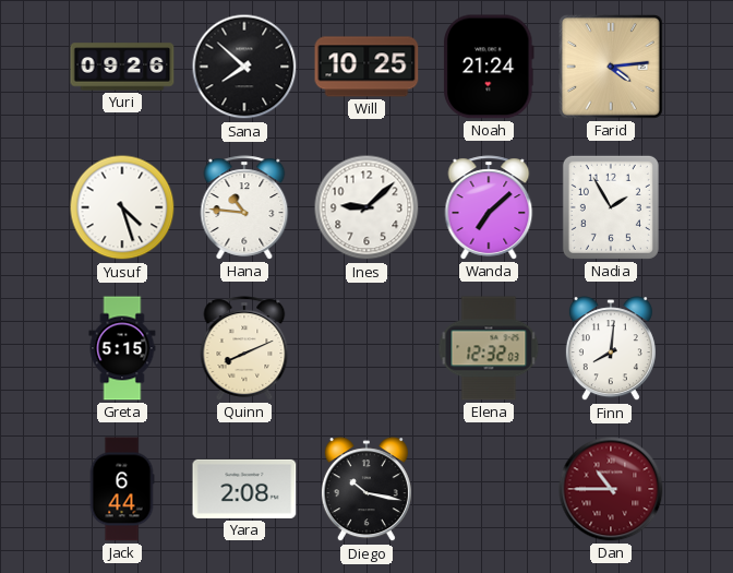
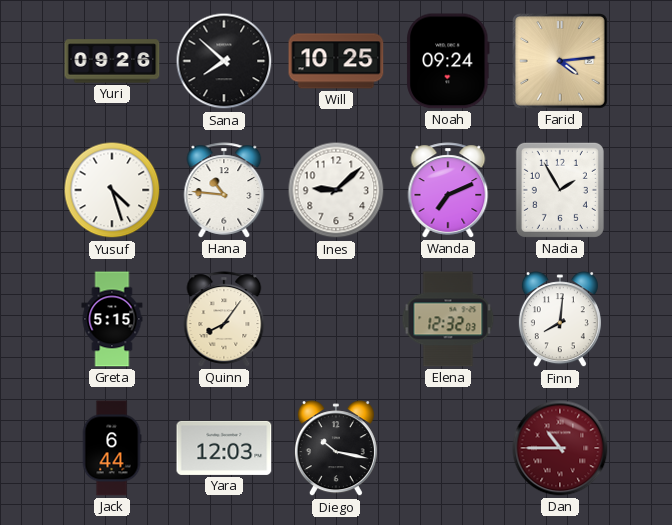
Noah: 21:24 -> 09:24 (448, 61)
Wanda: 7:08 -> 7:11 (448, 190)
Quinn: 8:11 -> 8:06 (224, 319)
Yara: 2:08 -> 12:03 (224, 448)
